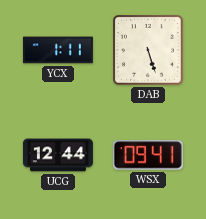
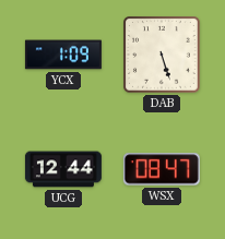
YCX: 1:11 -> 1:09 (63, 55)
WSX: 09:41 -> 08:47 (162, 169)
